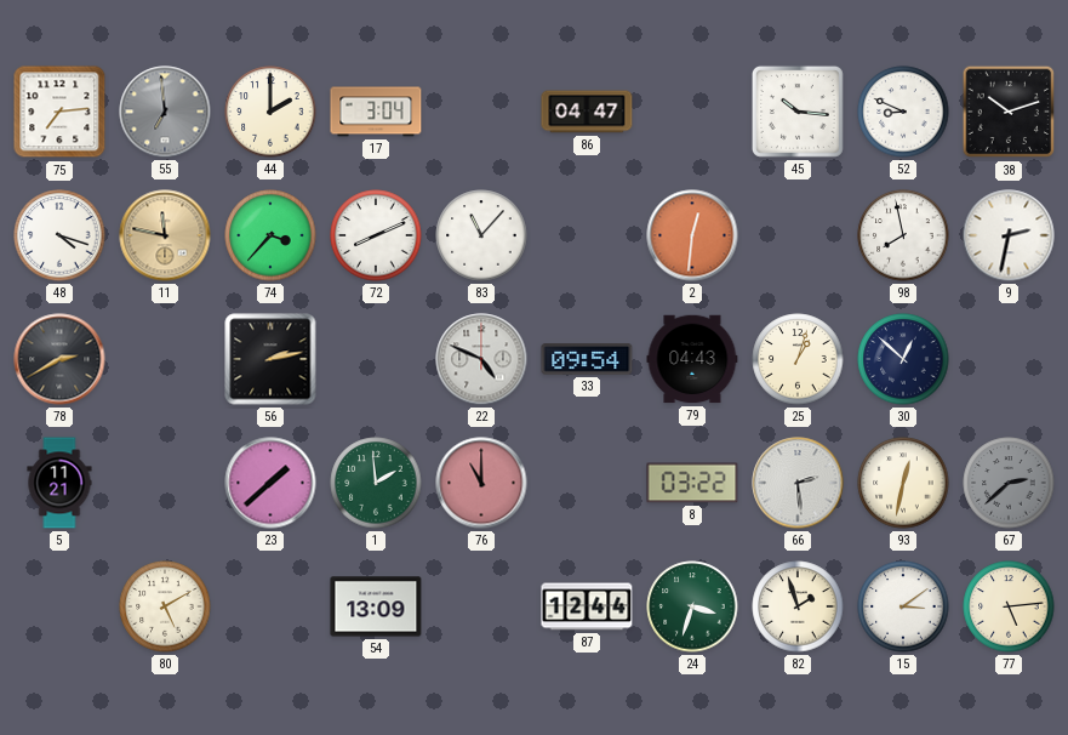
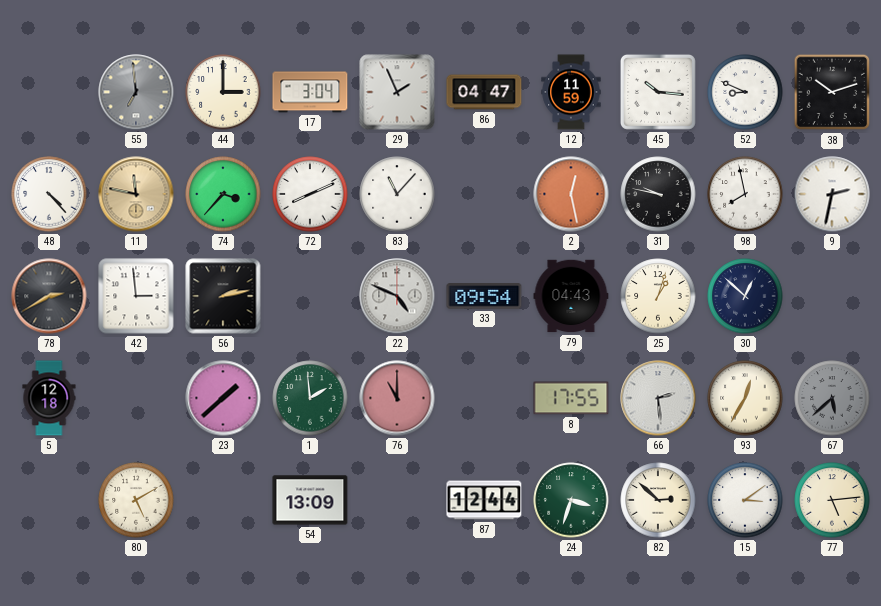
75: 7:14 -> none (59, 112)
44: 2:00 -> 3:00 (223, 92)
29: none -> 1:56 (397, 92)
12: none -> 11:59 (571, 92)
48: 4:18 -> 4:23 (49, 194)
2: 12:31 -> 12:28 (571, 194)
31: none -> 9:47 (658, 194)
42: none -> 2:59 (136, 296)
5: 11:21 -> 12:18 (49, 398)
8: 03:22 -> 17:55 (571, 398)
93: 12:32 -> 12:35 (745, 398)
67: 2:38 -> 5:38 (832, 398)
82: 1:57 -> 2:52 (658, 500)
